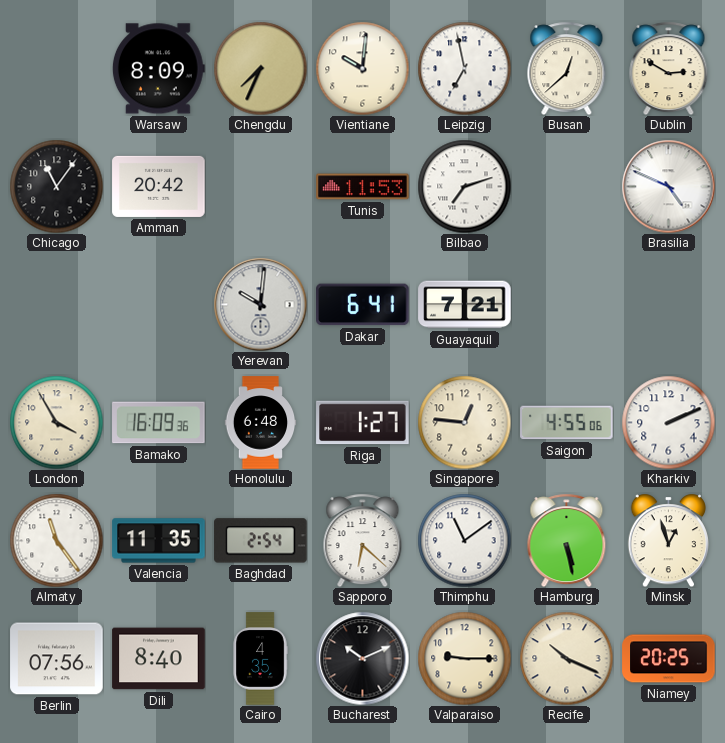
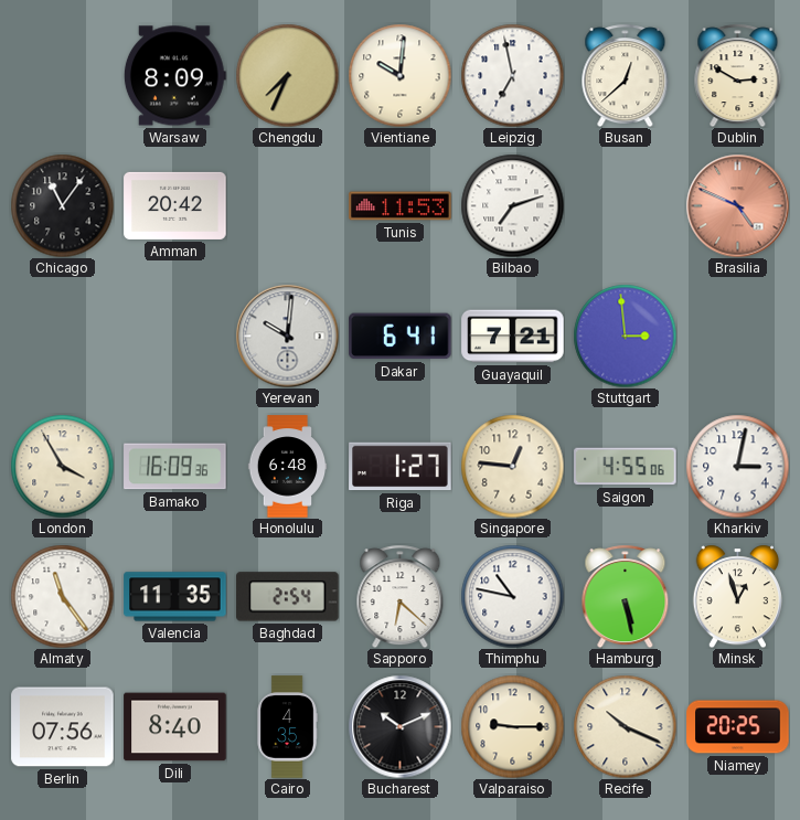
Brasilia dial: white -> salmon (737, 205)
Stuttgart: none -> 2:59 (625, 336)
Kharkiv: 2:11 -> 3:02 (737, 466)
Thimphu: 11:09 -> 10:47 (512, 596)
